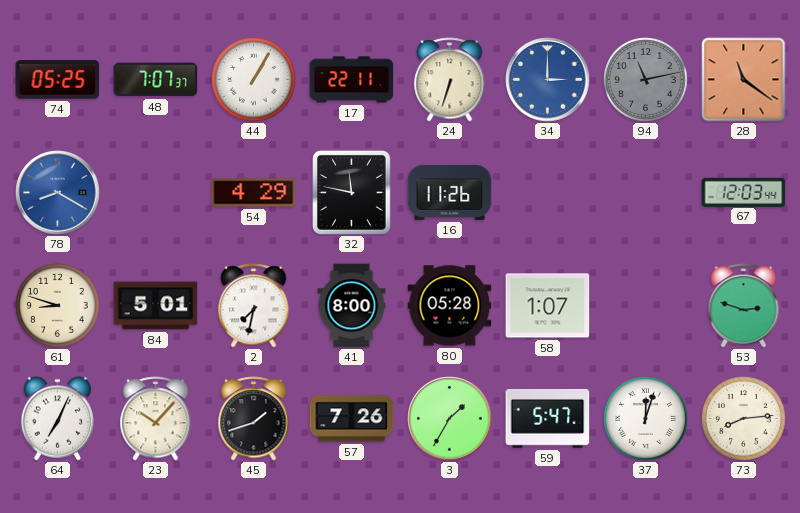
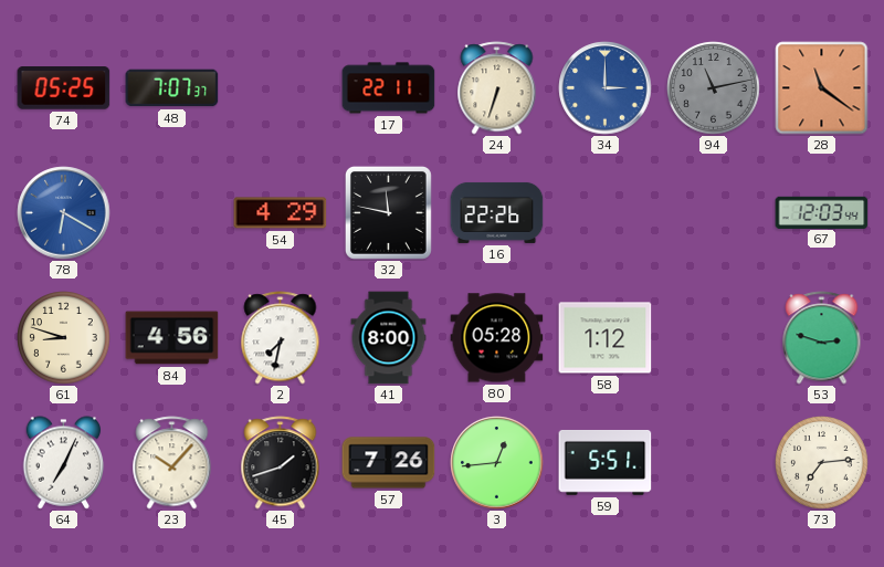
44: 1:05 -> none (254, 80)
78: 8:20 -> 6:20 (64, 213)
16: 11:26 -> 22:26 (497, 212)
84: 5:01 -> 4:56 (172, 338)
58: 1:07 -> 1:12 (606, 338)
3: 1:35 -> 12:44 (497, 463)
59: 5:47 -> 5:51 (606, 462)
37: 12:03 -> none (646, 419)
73: 8:14 -> 7:14 (822, 463)
